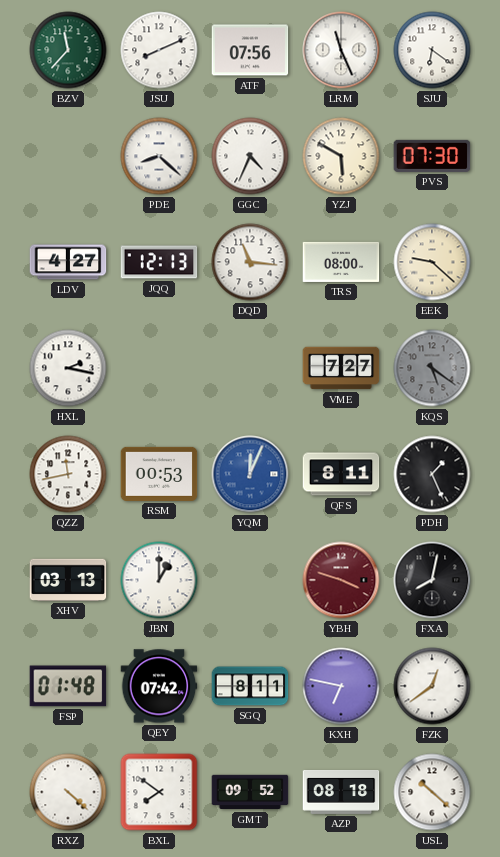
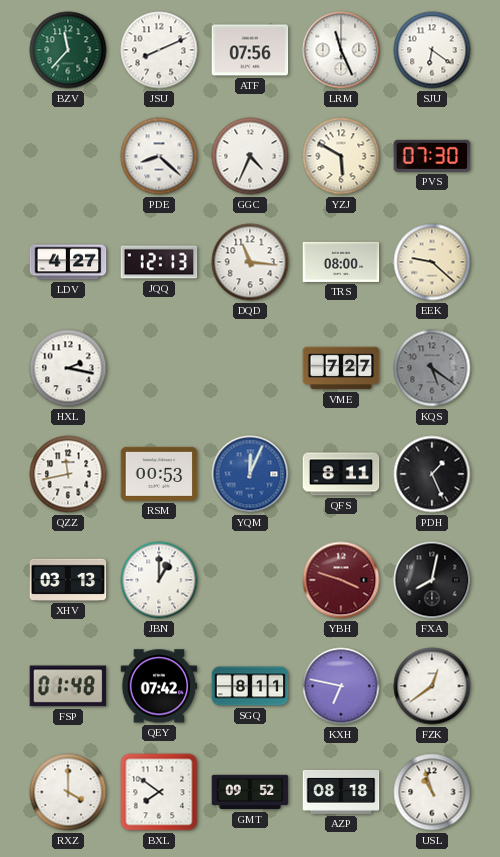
RXZ: 4:22 -> 4:00 (68, 792)
USL: 10:22 -> 10:57 (432, 792)
